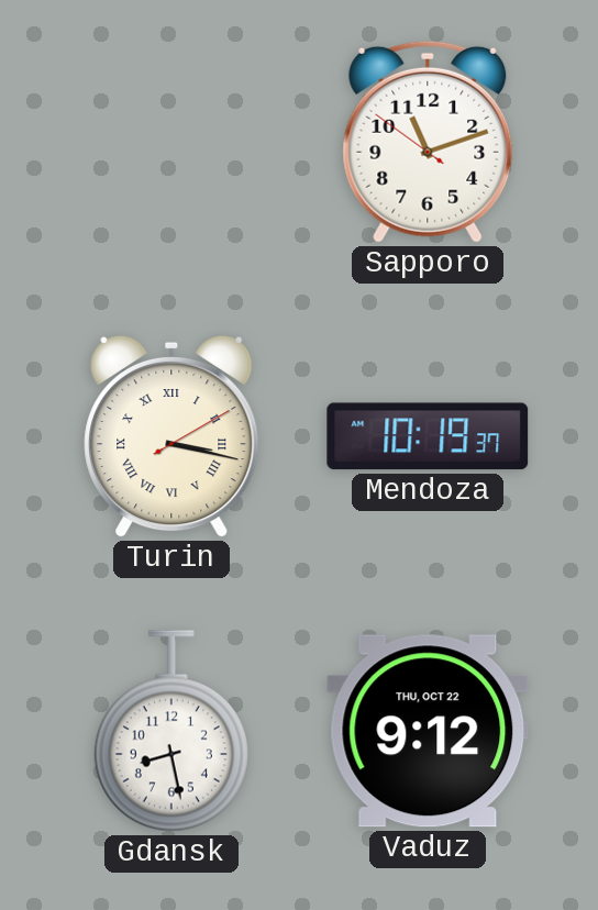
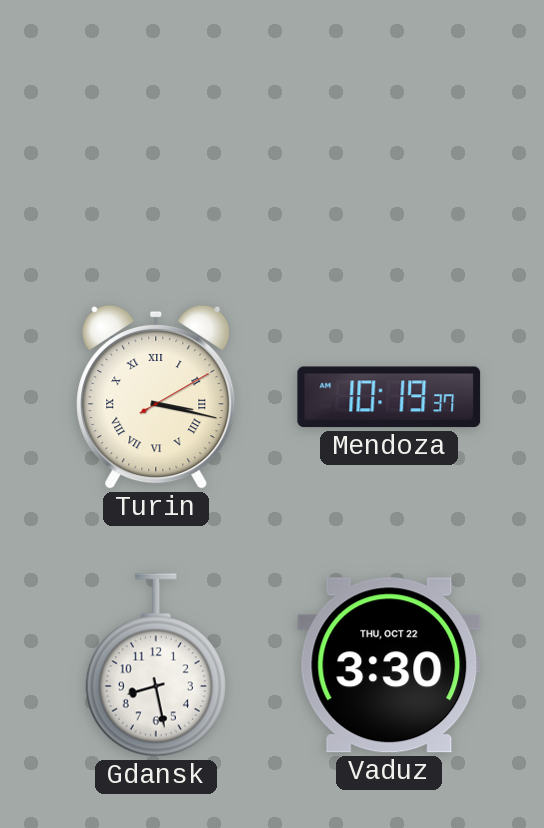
Sapporo: 11:11 -> none (428, 142)
Vaduz: 9:12 -> 3:30 (389, 665)
